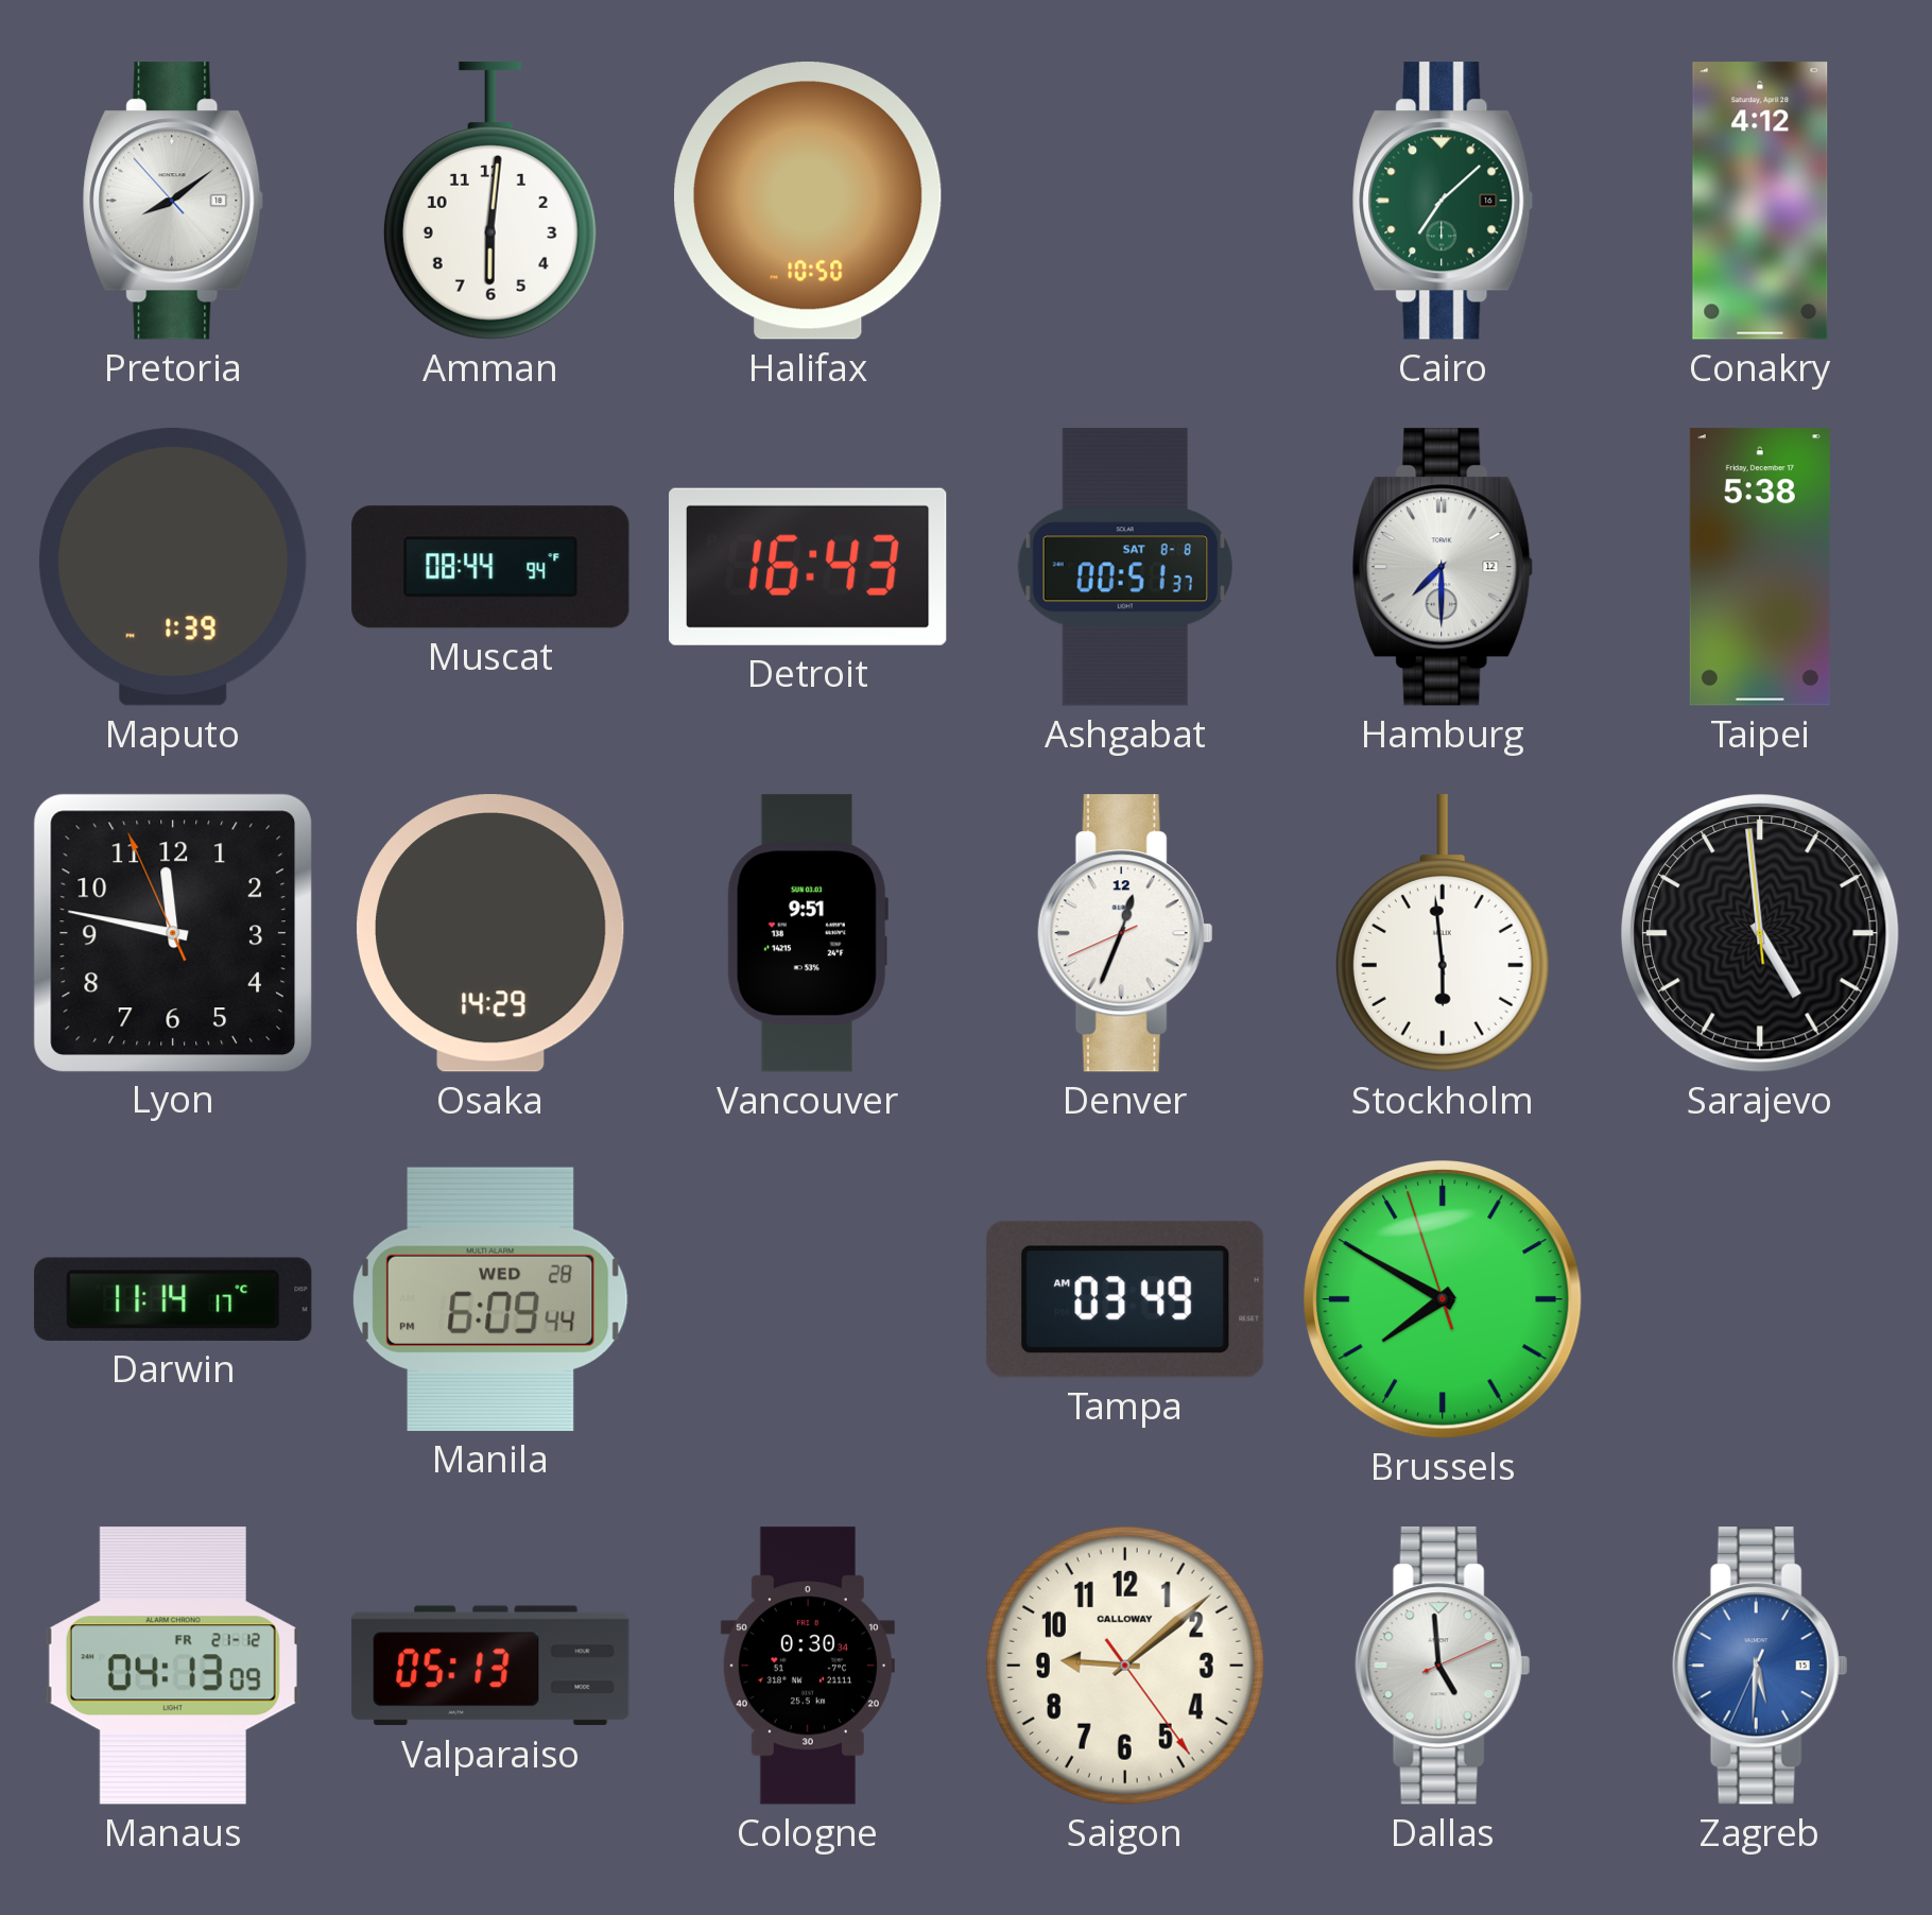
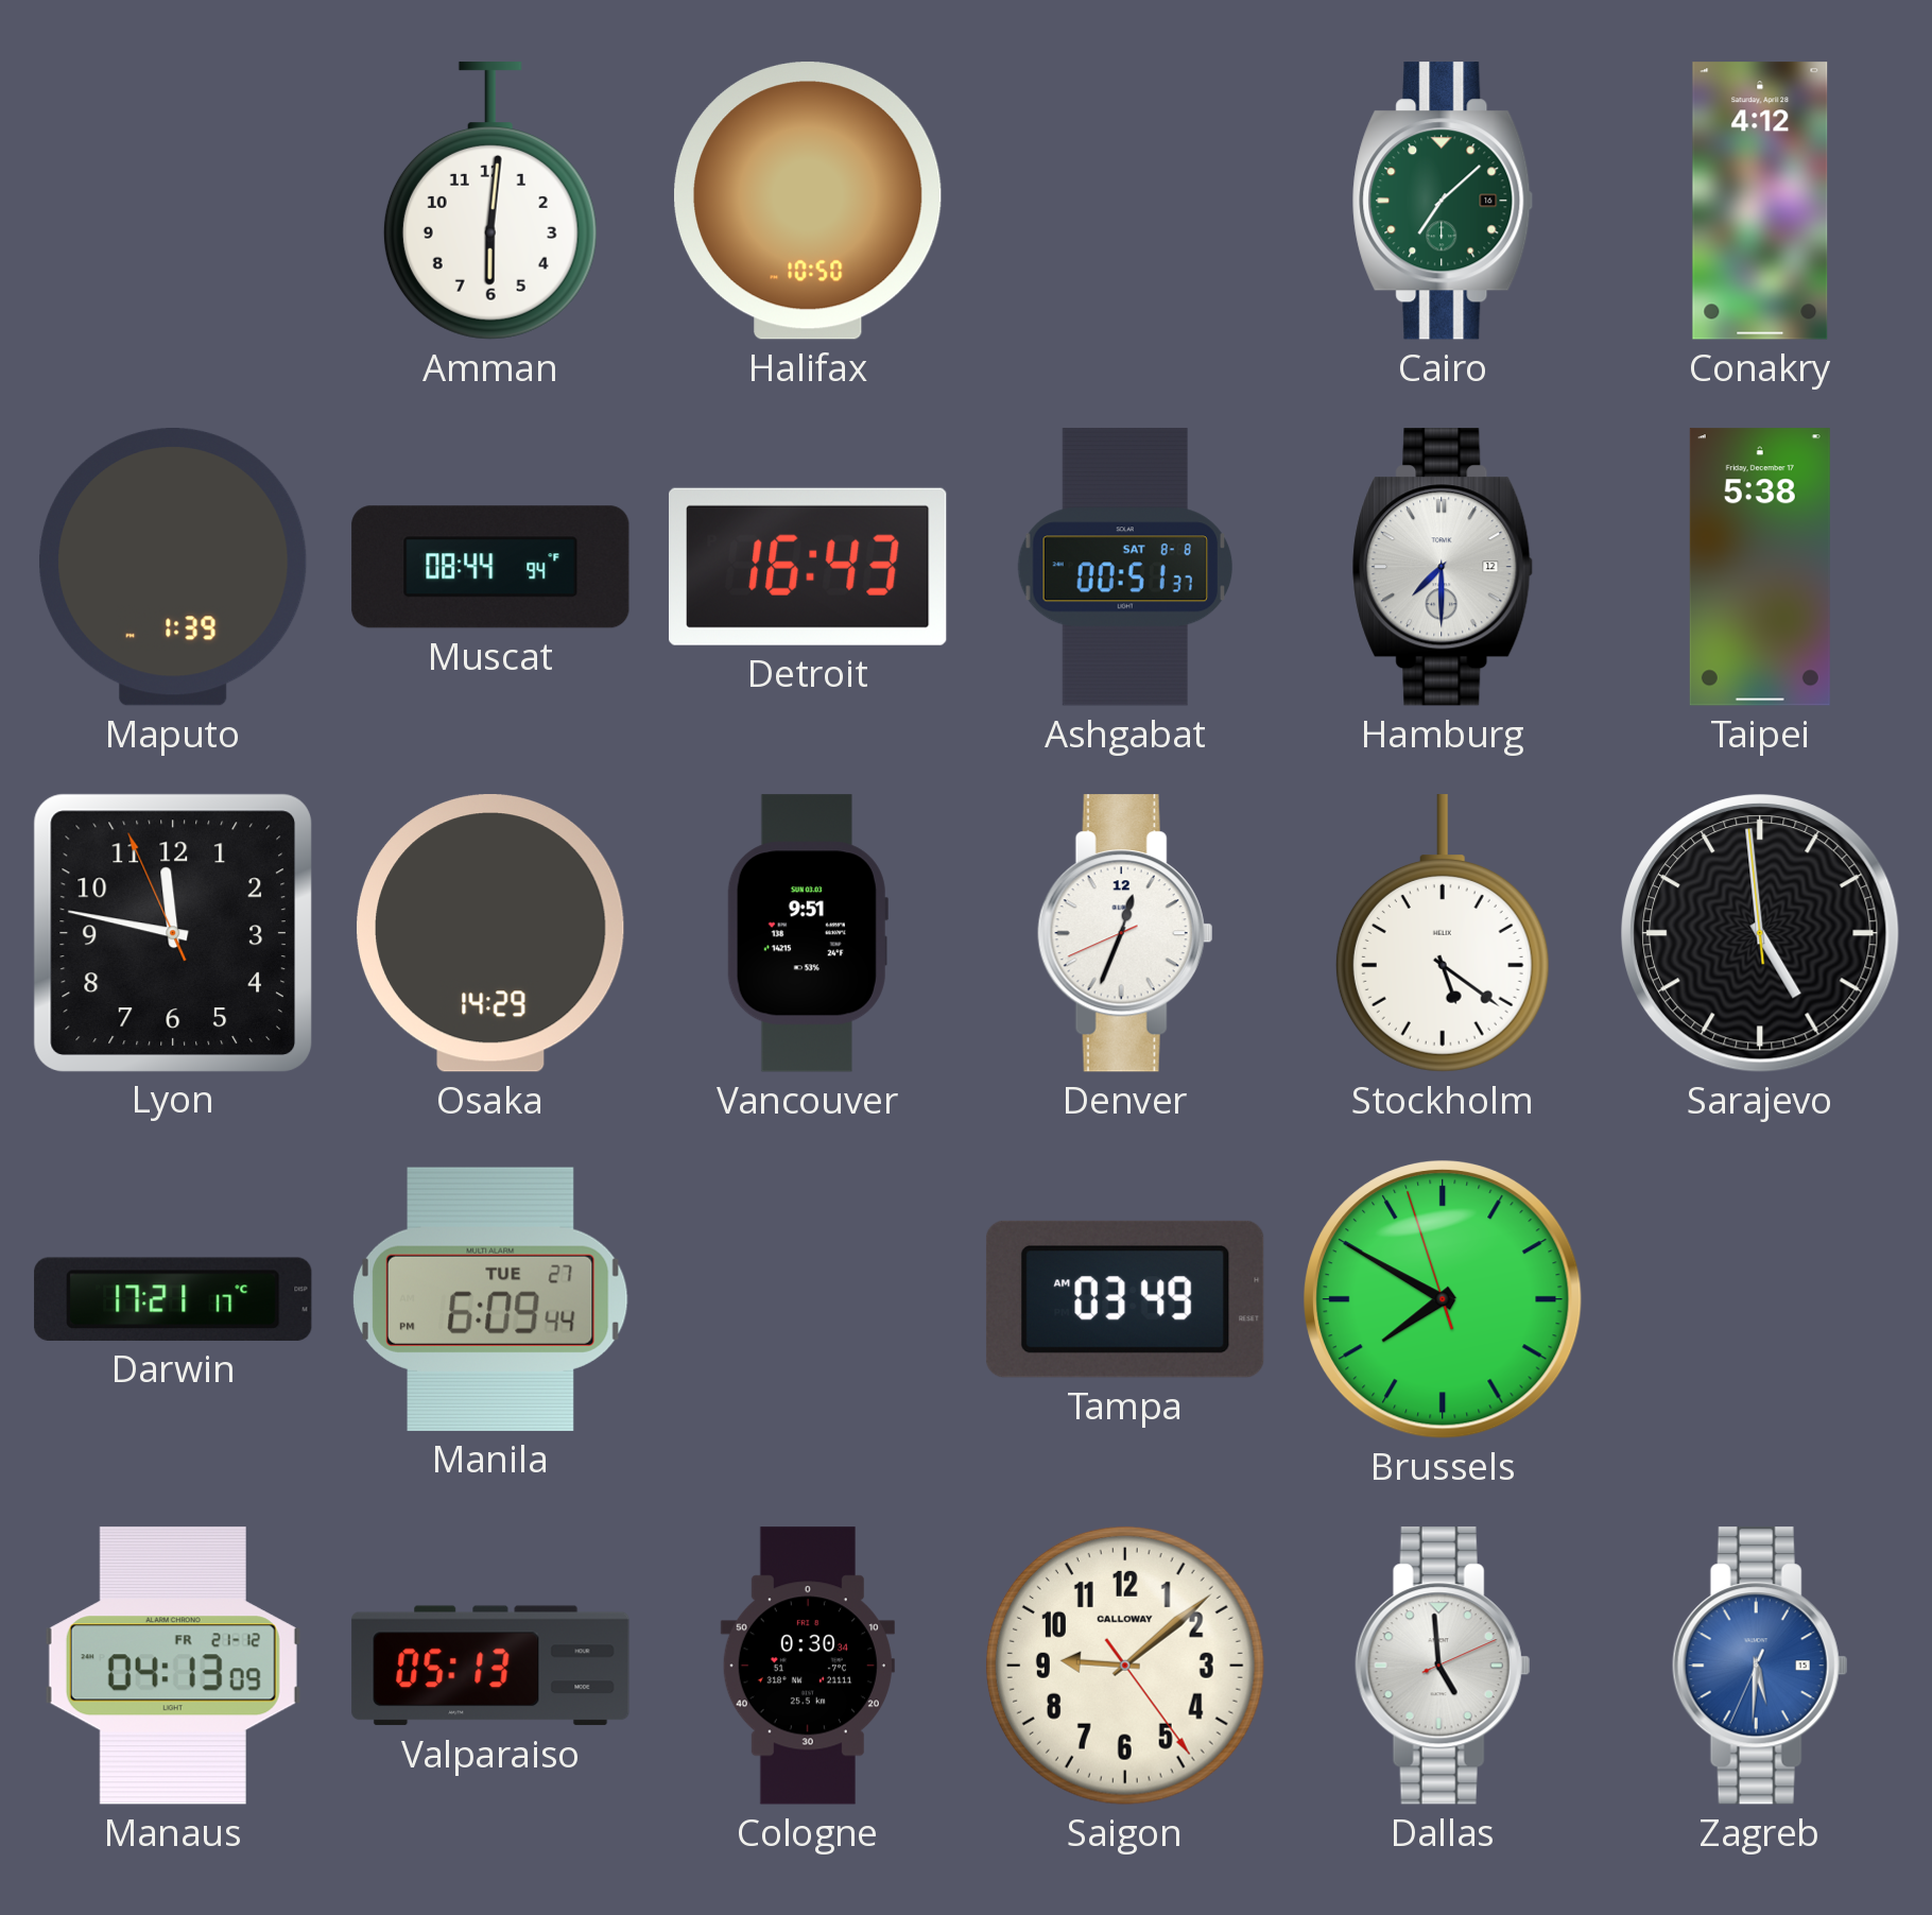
Pretoria: 8:08 -> none (173, 201)
Stockholm: 5:59 -> 5:21 (1443, 933)
Darwin: 11:14 -> 17:21 (173, 1299)
Manila date: WED 28 -> TUE 27 (490, 1299)
